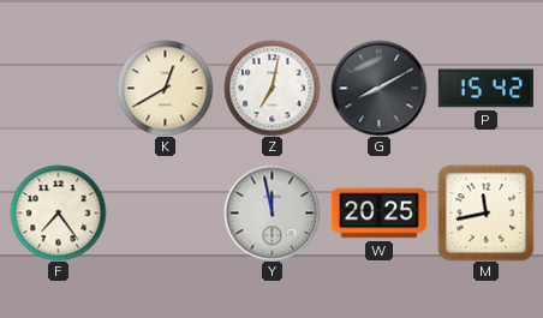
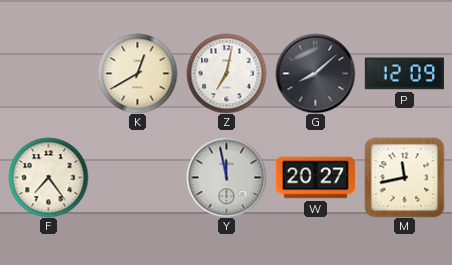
G: 8:10 -> 8:08 (315, 73)
P: 15:42 -> 12:09 (404, 74)
W: 20:25 -> 20:27 (315, 178)
